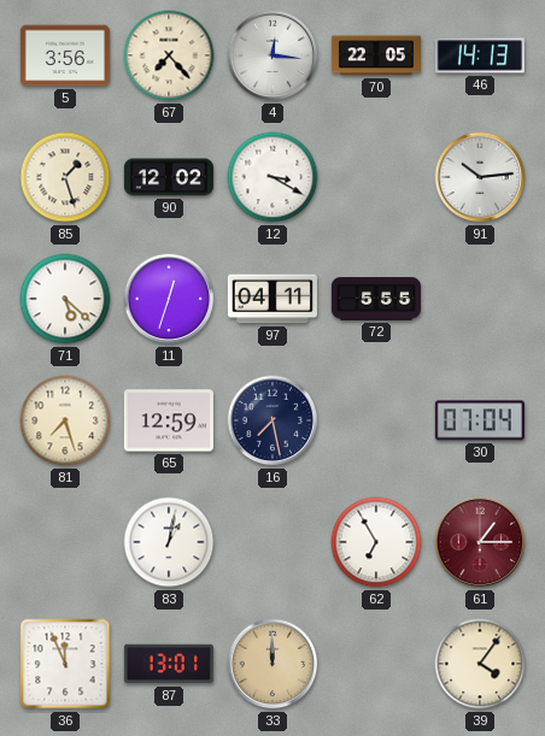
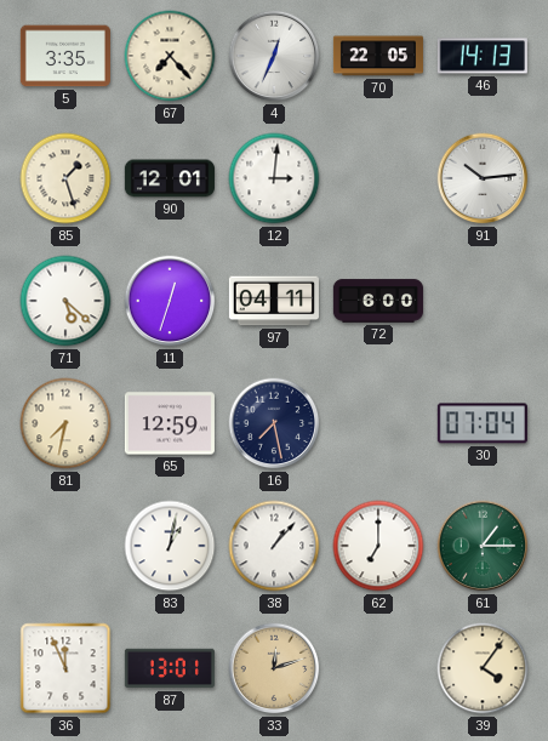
5: 3:56 -> 3:35 (65, 56)
4: 12:16 -> 12:34 (274, 56)
90: 12:02 -> 12:01 (170, 178)
12: 3:20 -> 3:01 (274, 178)
72: 5:55 -> 6:00 (378, 301)
81: 7:27 -> 7:32 (65, 423)
38: none -> 1:07 (274, 546)
62: 6:55 -> 7:00 (378, 546)
61 dial: burgundy -> green (483, 546)
33: 12:00 -> 12:12 (274, 668)
